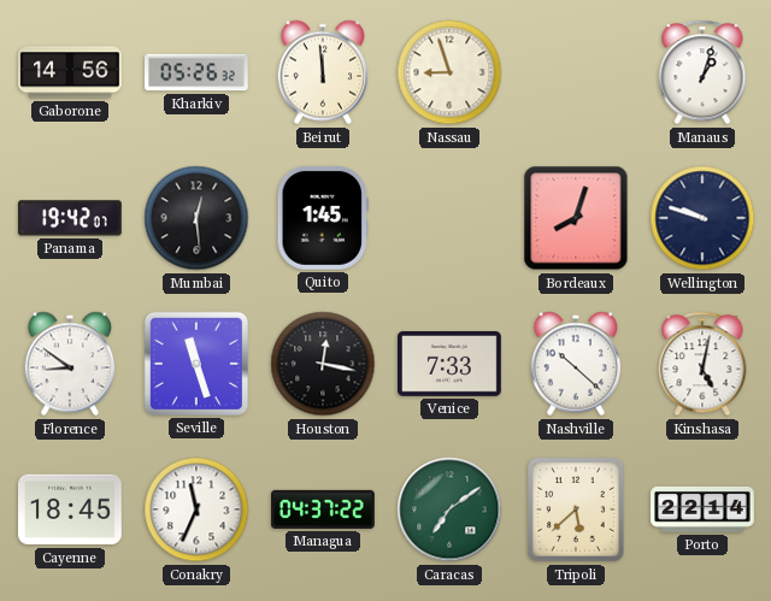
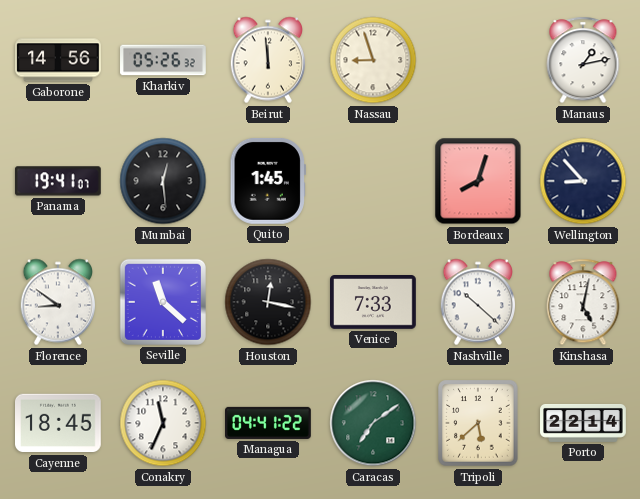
Manaus: 1:03 -> 1:13 (583, 60)
Panama: 19:42 -> 19:41 (58, 181)
Wellington: 9:48 -> 8:53 (583, 181)
Seville: 11:27 -> 11:22 (163, 302)
Managua: 04:37 -> 04:41 (269, 423)
